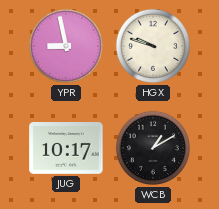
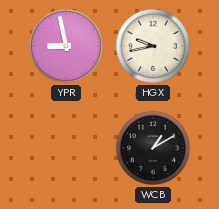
HGX: 9:48 -> 9:43 (153, 46)
JUG: 10:17 -> none (66, 148)
